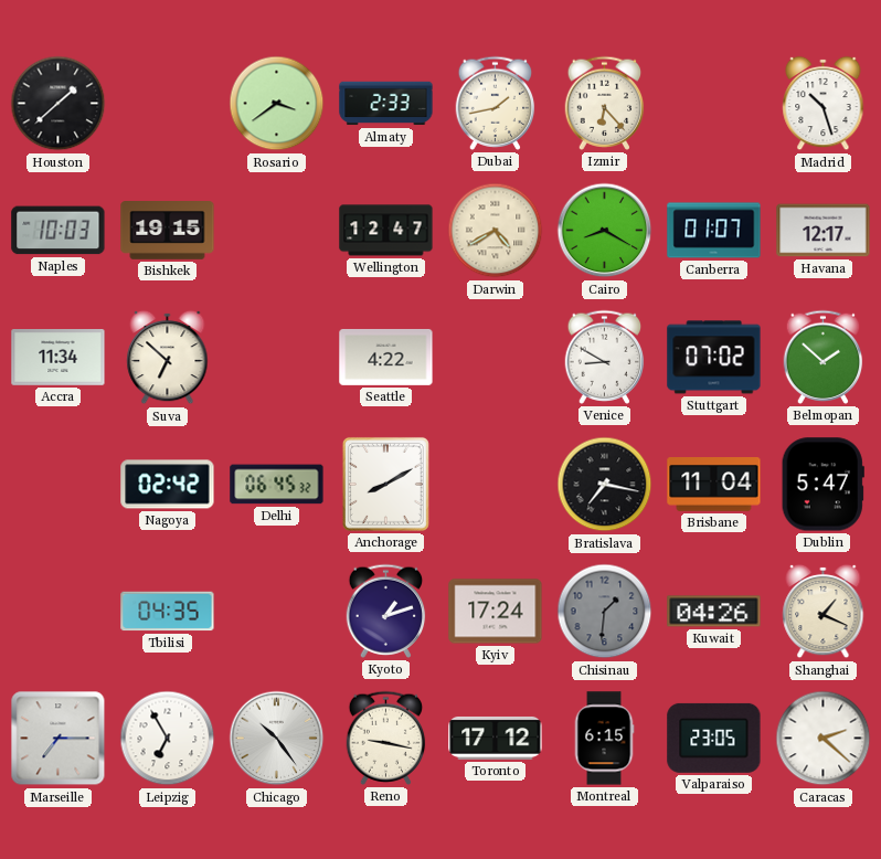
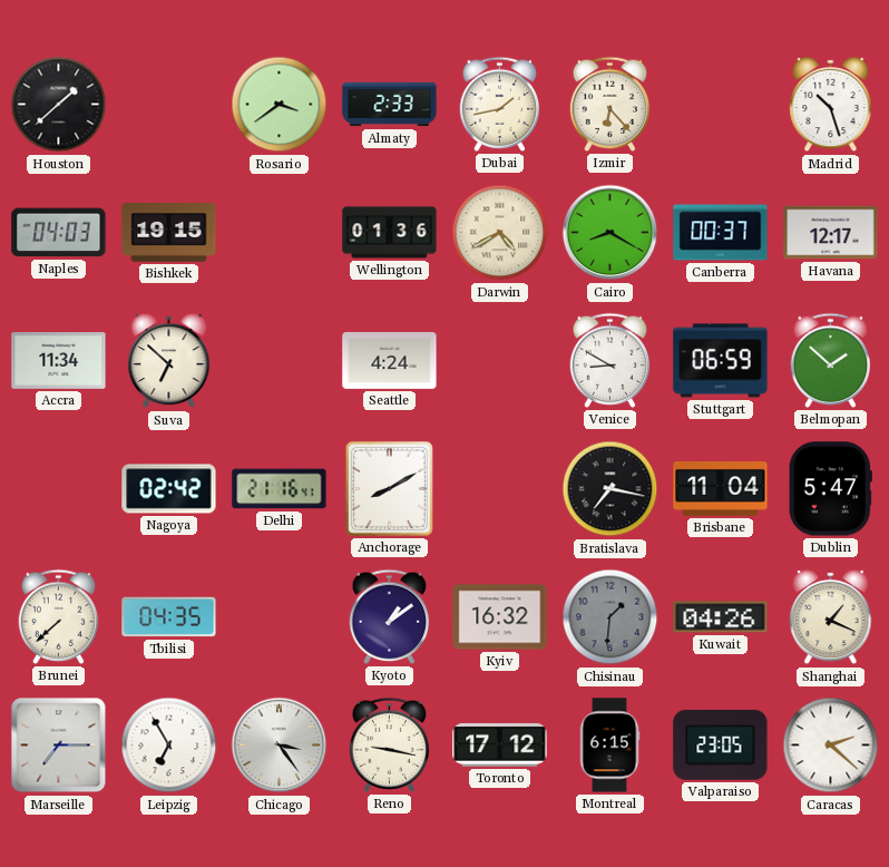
Naples: 10:03 -> 04:03 (59, 233)
Wellington: 12:47 -> 01:36 (390, 233)
Canberra: 01:07 -> 00:37 (721, 233)
Seattle: 4:22 -> 4:24 (390, 360)
Stuttgart: 07:02 -> 06:59 (721, 361)
Delhi: 06:45 -> 21:16 (280, 489)
Brunei: none -> 7:38 (59, 616)
Kyoto: 1:12 -> 1:09 (390, 616)
Kyiv: 17:24 -> 16:32 (500, 617)
Chicago: 10:24 -> 3:24 (280, 746)
